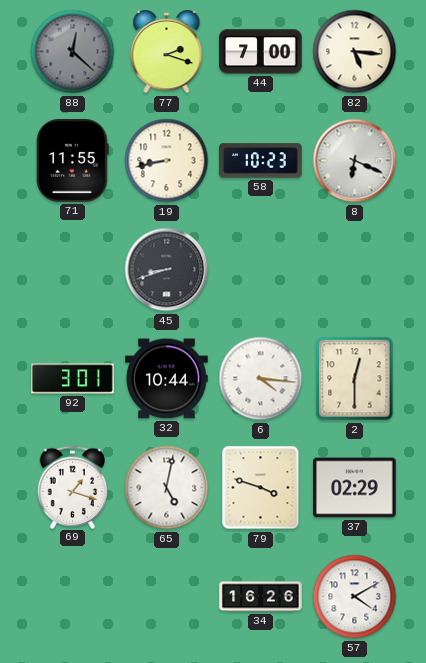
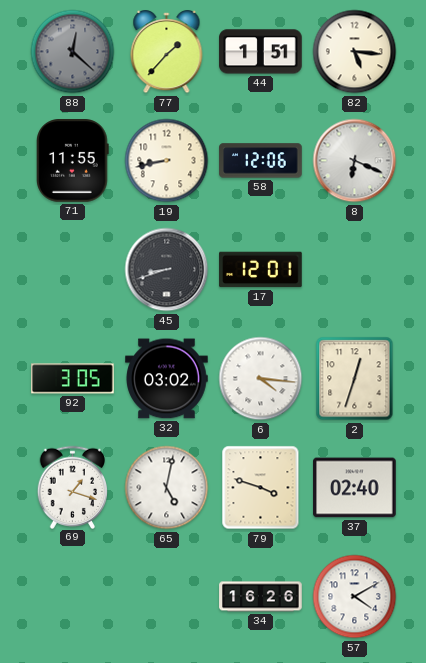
77: 2:18 -> 1:37 (167, 53)
44: 7:00 -> 1:51 (261, 52)
58: 10:23 -> 12:06 (261, 161)
17: none -> 12:01 (261, 270)
92: 3:01 -> 3:05 (73, 379)
32: 10:44 -> 03:02 (167, 379)
2: 12:30 -> 12:33 (355, 379)
37: 02:29 -> 02:40 (355, 488)
